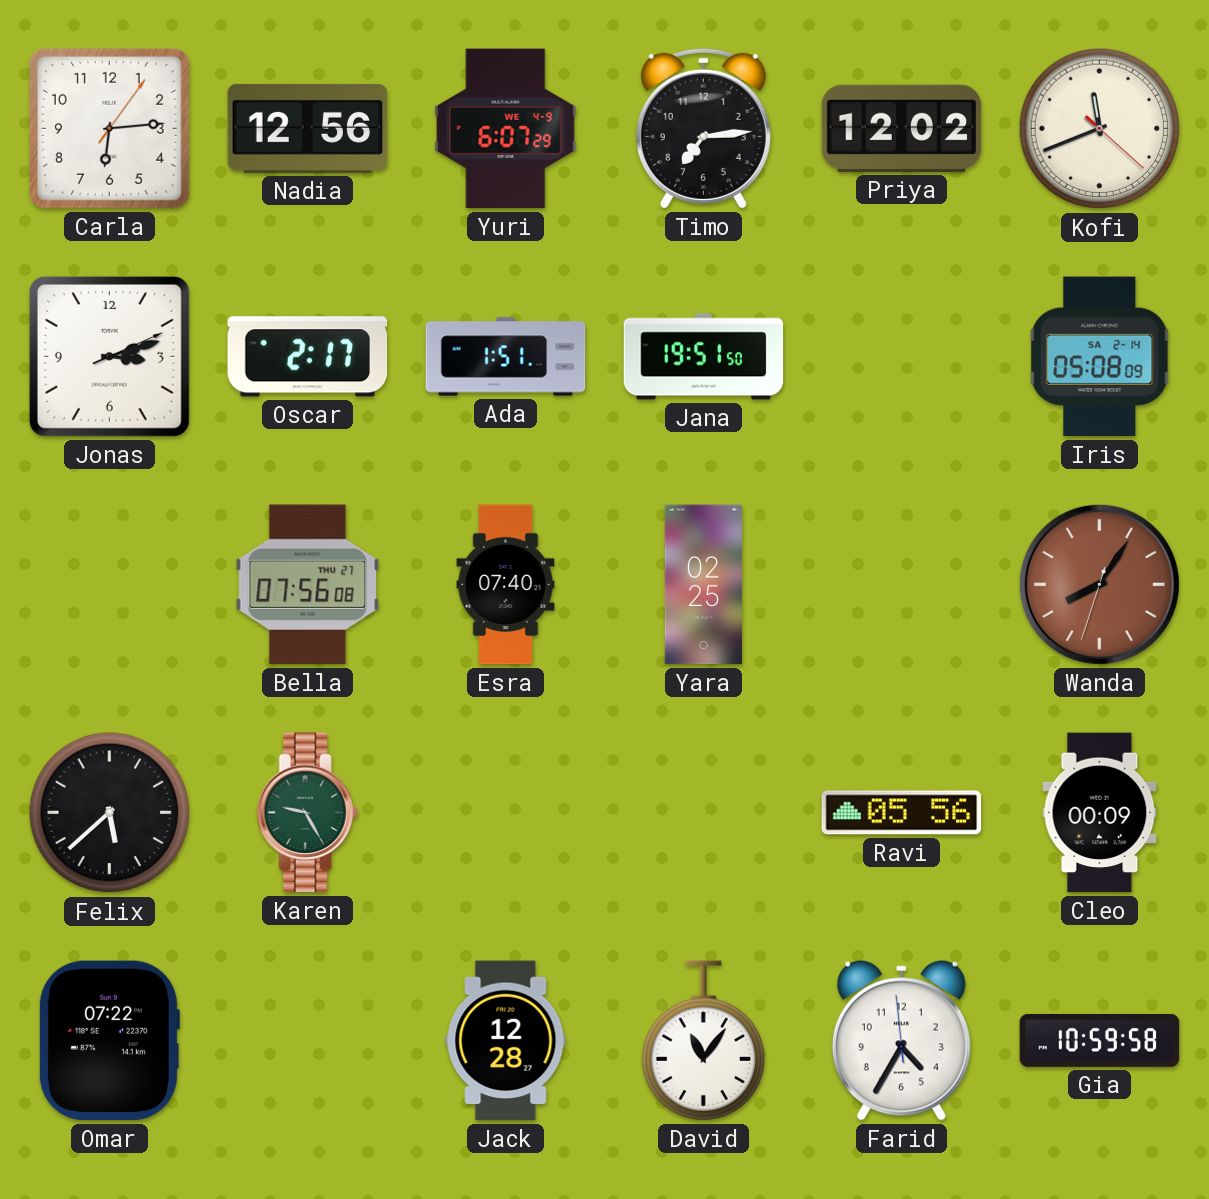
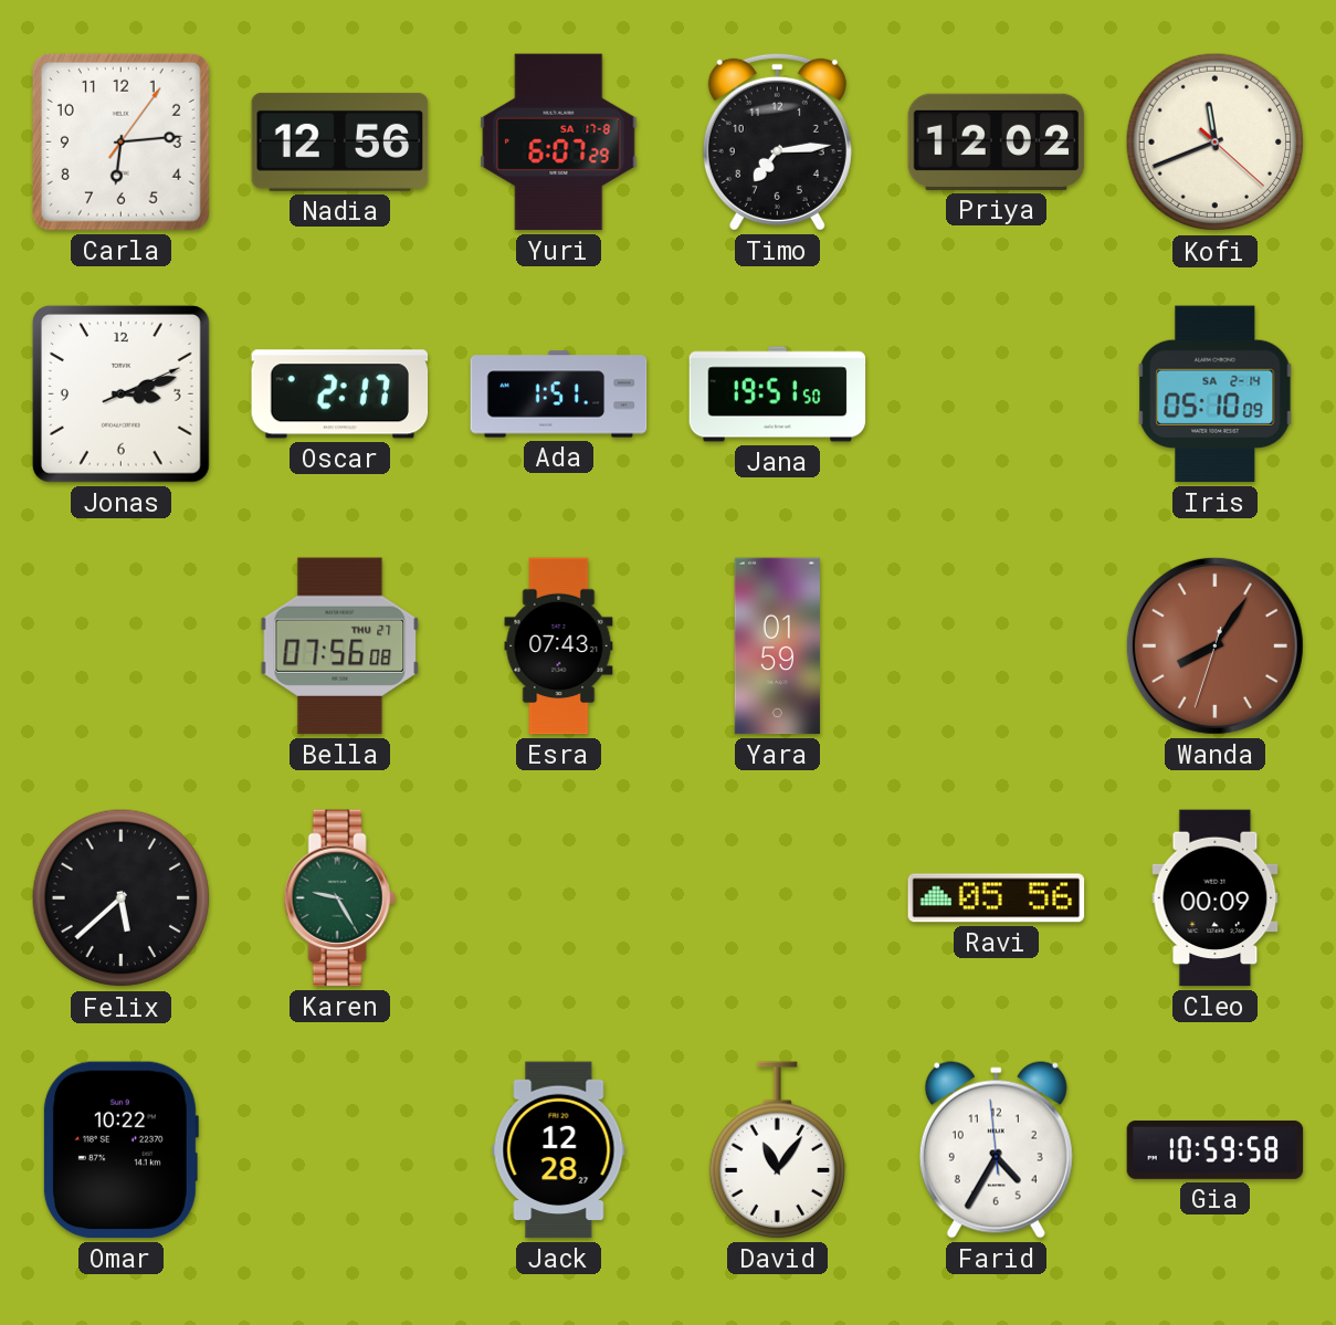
Yuri date: WE 4-9 -> SA 17-8 (559, 143)
Iris: 05:08 -> 05:10 (1216, 395)
Esra: 07:40 -> 07:43 (559, 646)
Yara: 02:25 -> 01:59 (777, 646)
Omar: 07:22 -> 10:22 (120, 1150)
